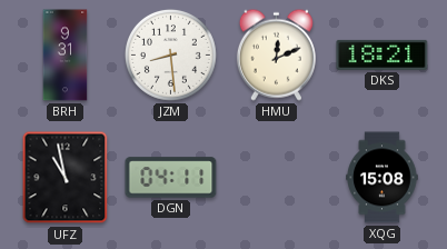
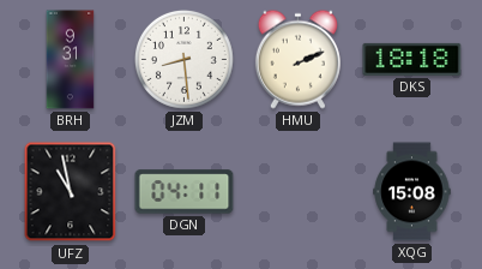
HMU: 12:11 -> 2:11 (297, 59)
DKS: 18:21 -> 18:18 (412, 59)
